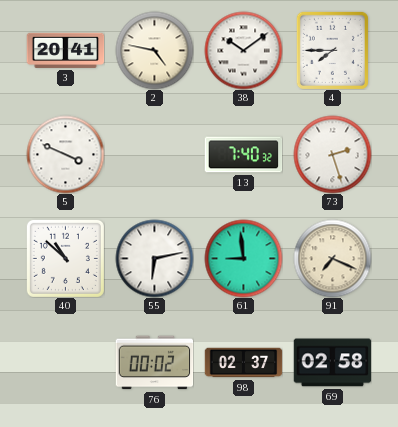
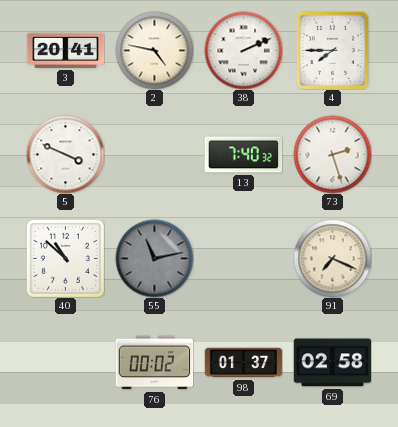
38: 10:09 -> 2:11 (243, 50)
55: 6:13 -> 11:13 (154, 258)
55 dial: white -> grey (154, 258)
61: 8:59 -> none (243, 258)
98: 02:37 -> 01:37 (243, 363)
